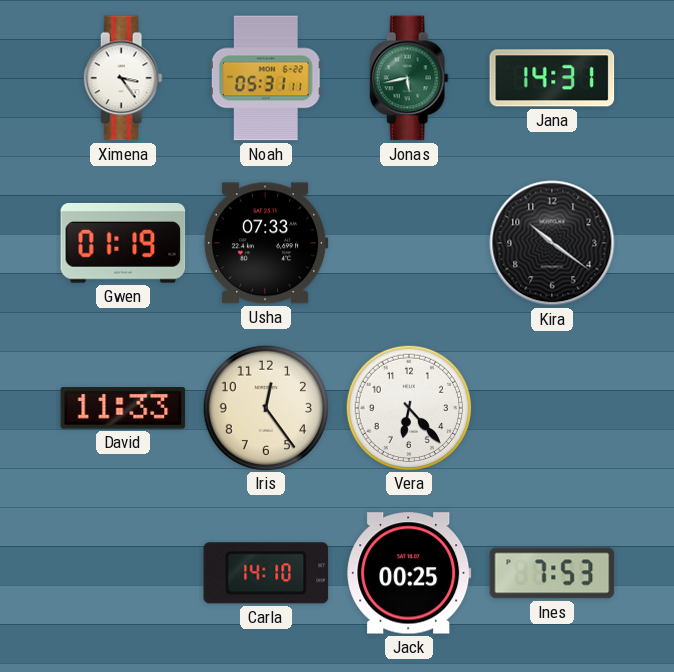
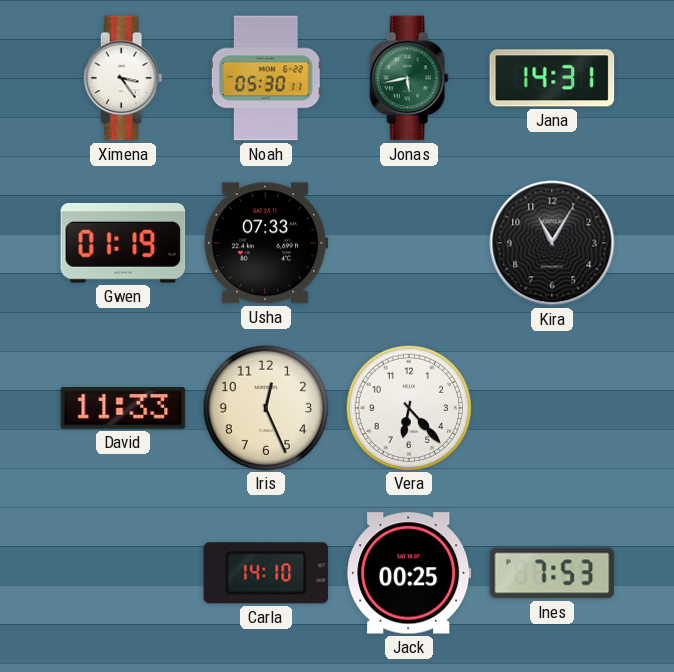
Noah: 05:31 -> 05:30 (266, 78)
Kira: 10:21 -> 11:05 (552, 243)
Iris: 12:24 -> 12:26 (265, 407)
